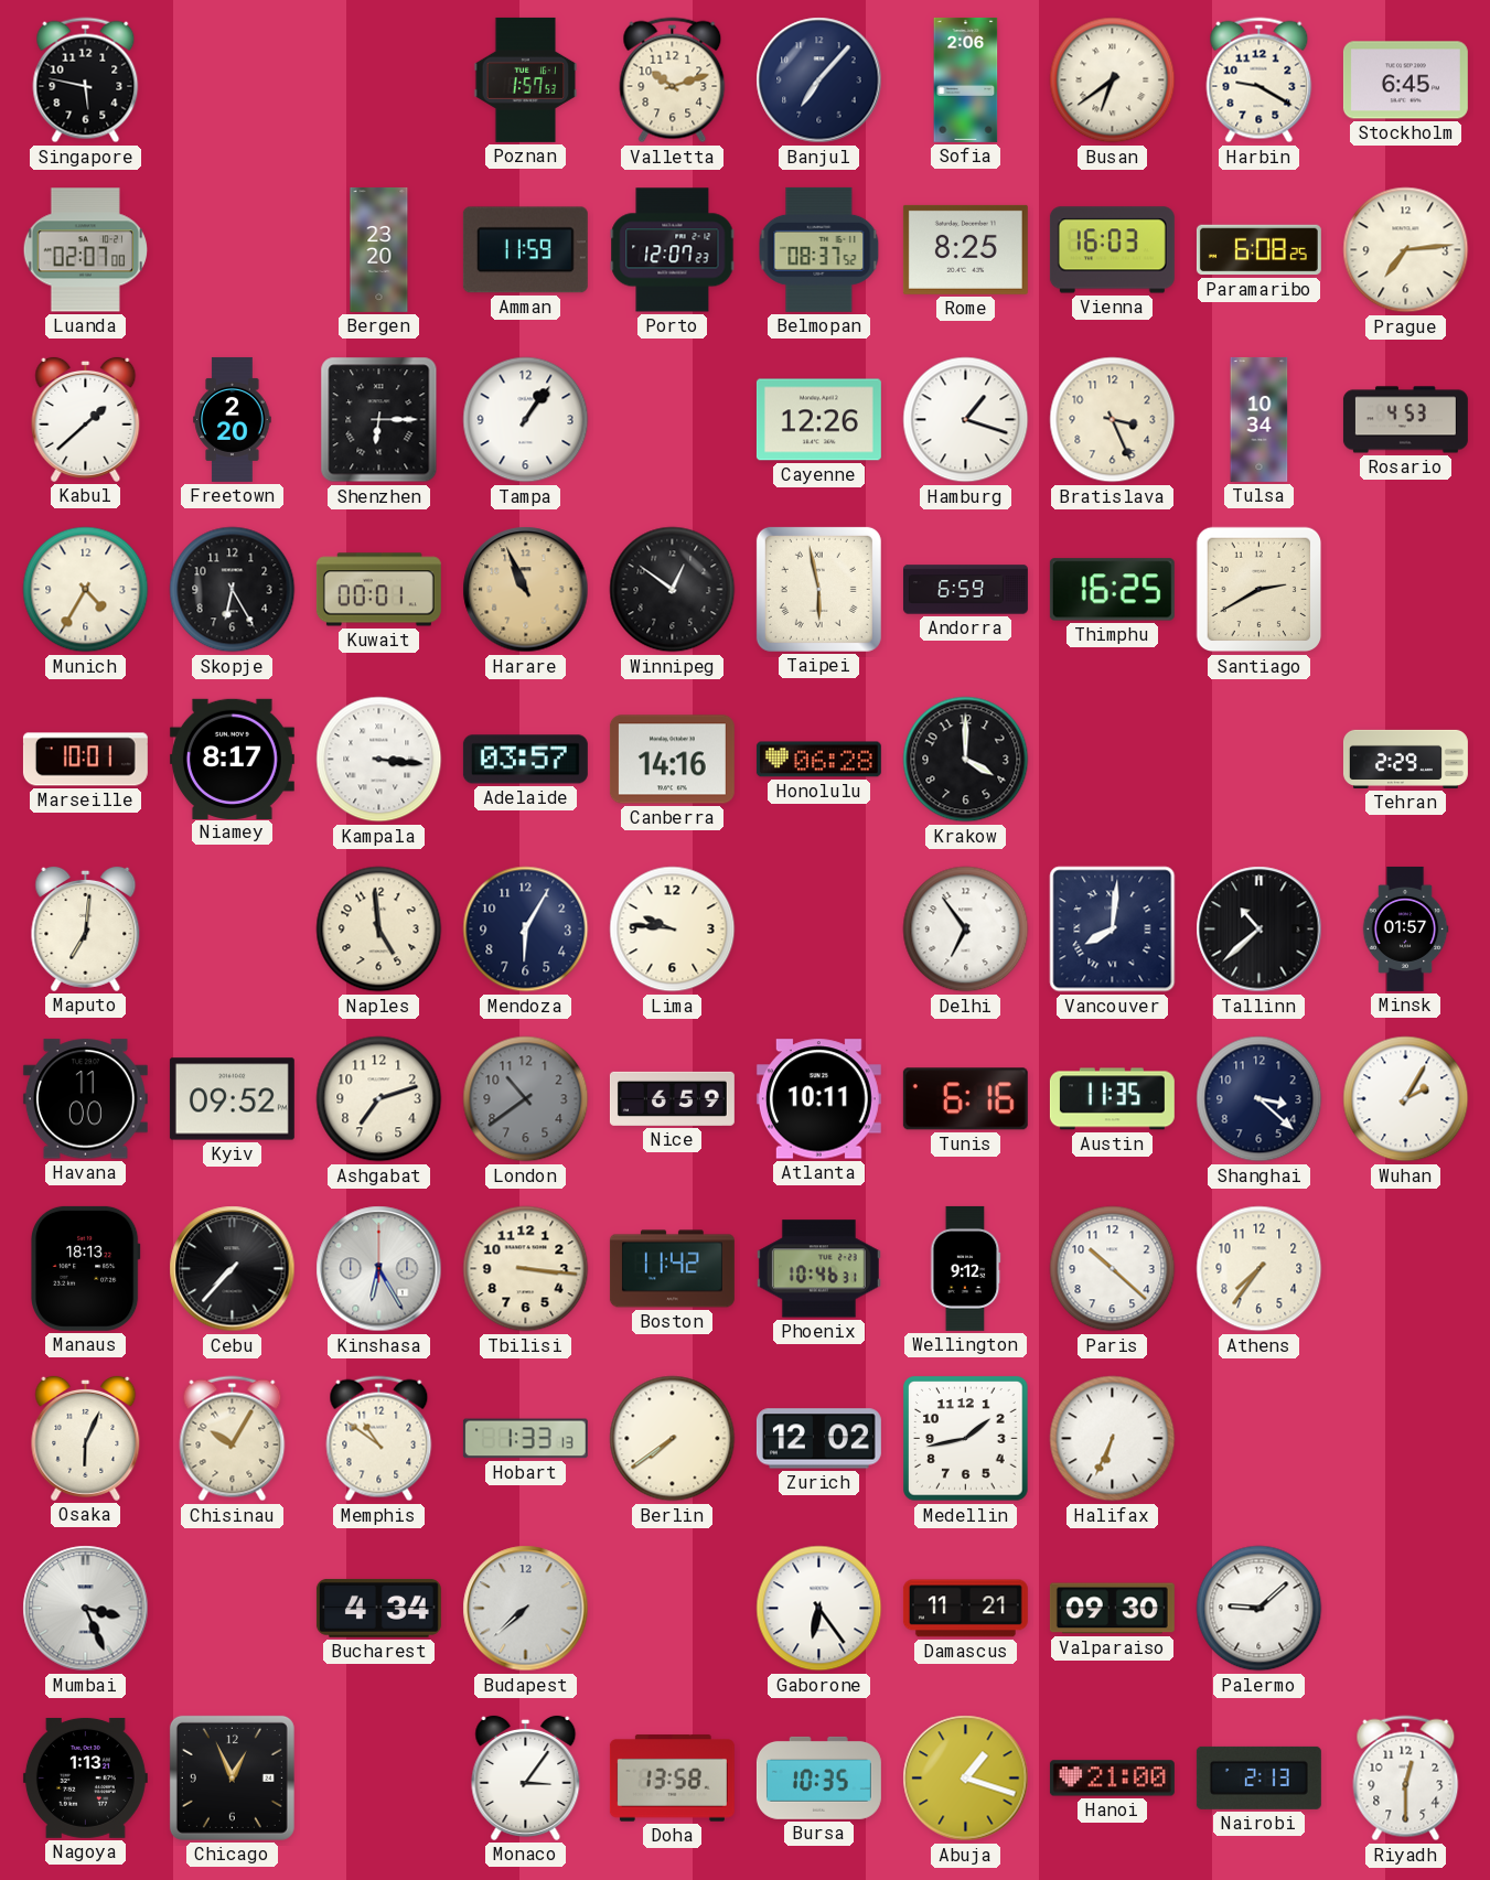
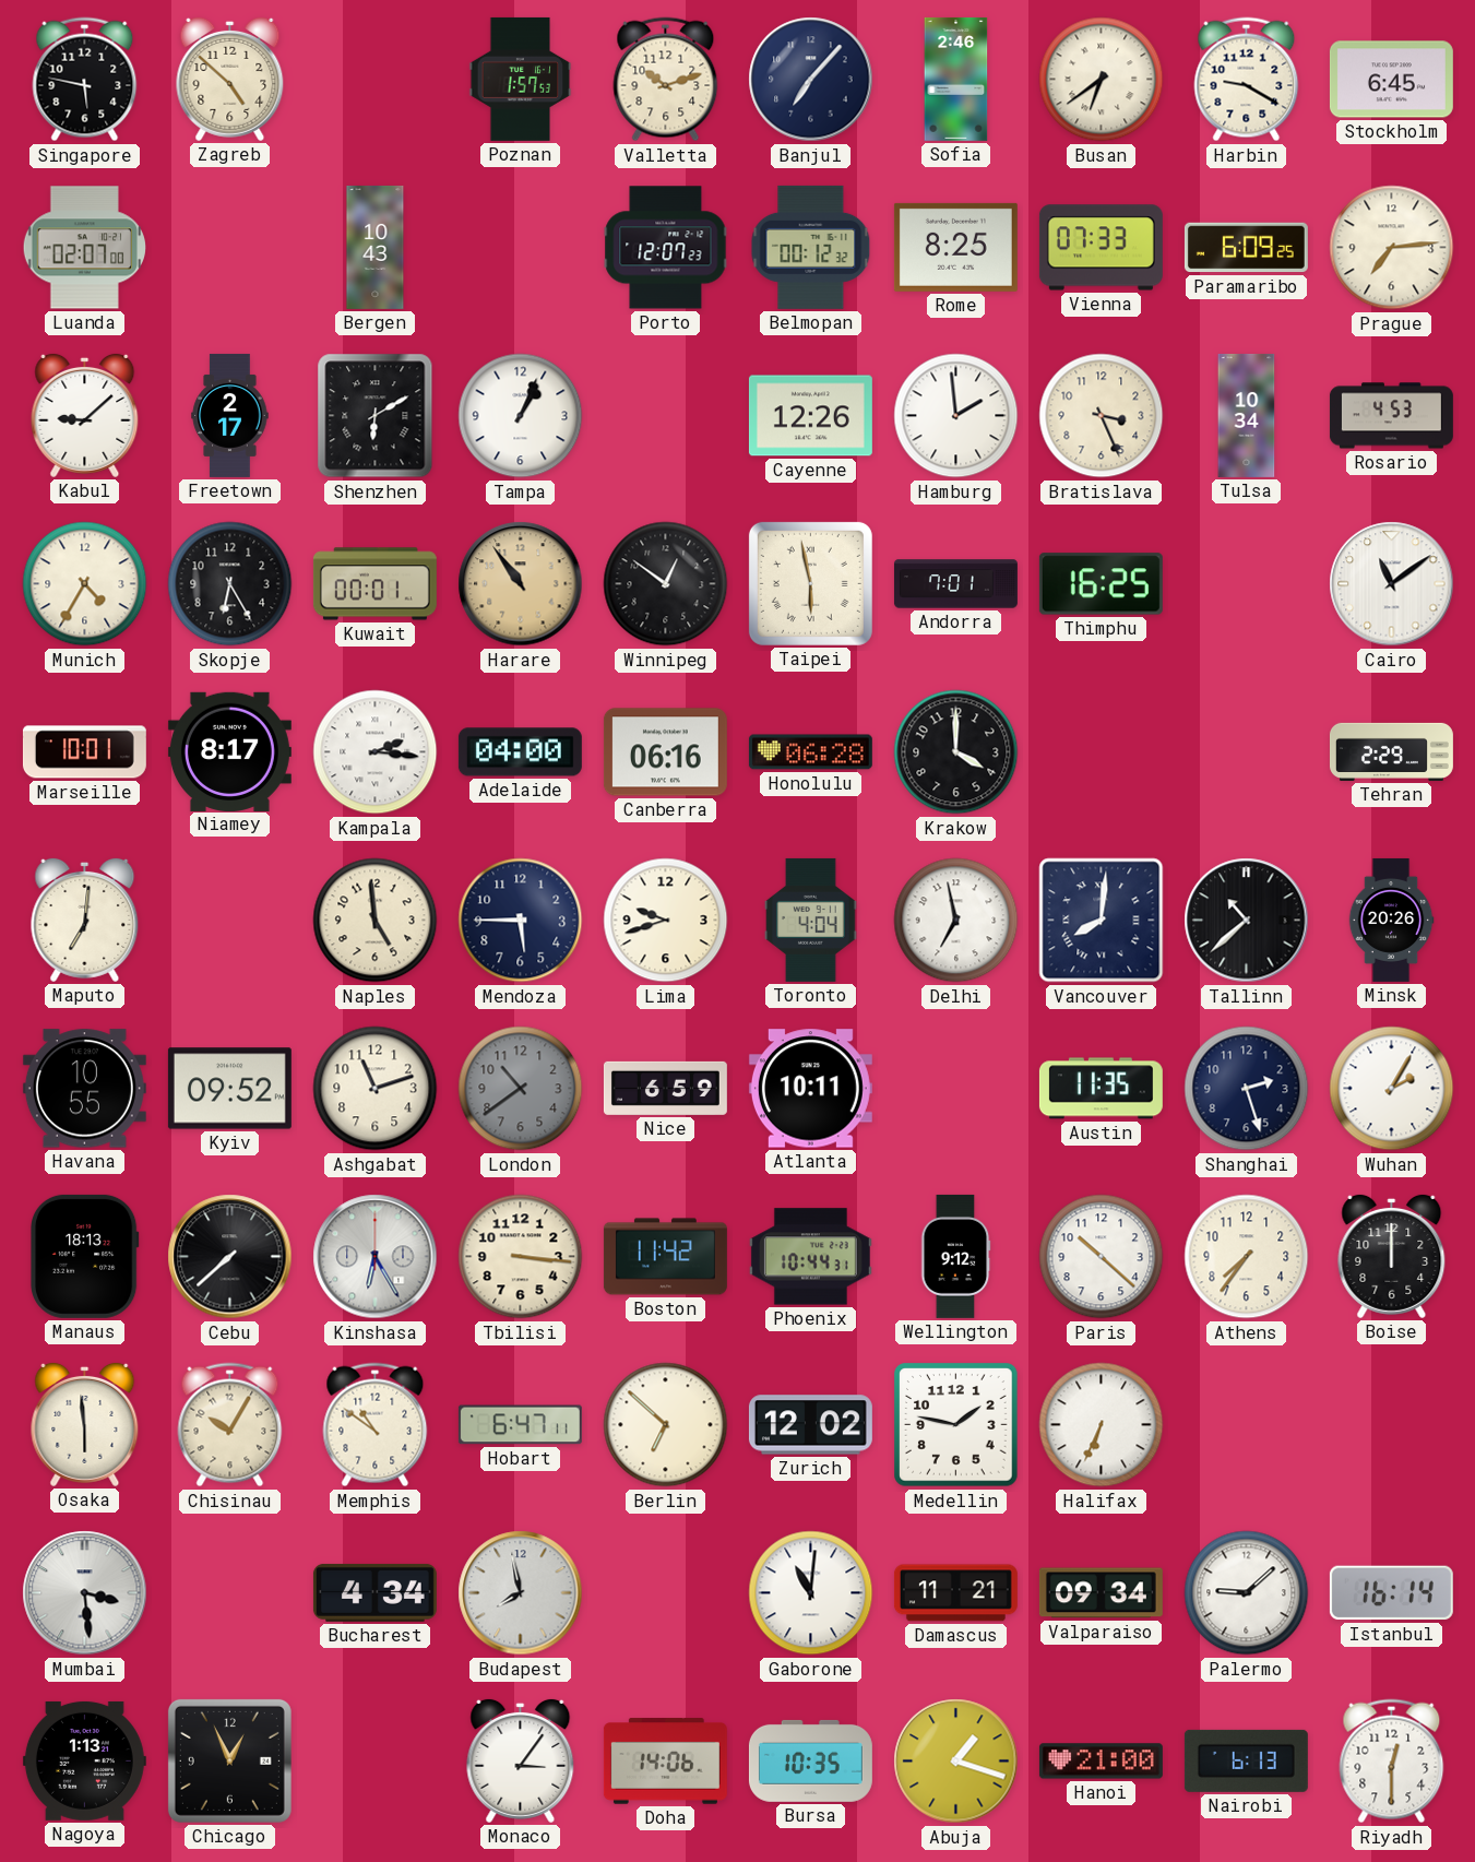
Zagreb: none -> 4:52 (230, 79)
Sofia: 2:06 -> 2:46 (956, 79)
Bergen: 23:20 -> 10:43 (376, 247)
Amman: 11:59 -> none (525, 250)
Belmopan: 08:37 -> 00:12 (811, 247)
Vienna: 16:03 -> 07:33 (1101, 248)
Paramaribo: 6:08 -> 6:09 (1246, 248)
Kabul: 1:38 -> 9:08 (85, 415)
Freetown: 2:20 -> 2:17 (230, 415)
Shenzhen: 6:15 -> 6:10 (376, 416)
Tampa: 1:06 -> 1:04 (521, 416)
Hamburg: 1:18 -> 1:59 (956, 416)
Harare: 10:56 -> 10:54 (521, 584)
Andorra: 6:59 -> 7:01 (955, 584)
Santiago: 2:40 -> none (1259, 590)
Cairo: none -> 11:09 (1392, 584)
Kampala: 3:16 -> 2:16 (376, 752)
Adelaide: 03:57 -> 04:00 (520, 752)
Canberra: 14:16 -> 06:16 (665, 752)
Mendoza: 6:05 -> 5:45 (521, 921)
Lima: 9:46 -> 9:42 (666, 921)
Toronto: none -> 4:04 (811, 920)
Delhi: 6:54 -> 6:58 (956, 921)
Minsk: 01:57 -> 20:26 (1391, 920)
Havana: 11:00 -> 10:55 (84, 1089)
Ashgabat: 7:12 -> 11:12 (376, 1089)
Tunis: 6:16 -> none (965, 1099)
Shanghai: 3:22 -> 2:27 (1247, 1089)
Cebu: 7:37 -> 7:38 (230, 1257)
Phoenix: 10:46 -> 10:44 (810, 1257)
Boise: none -> 12:00 (1392, 1256)
Osaka: 6:04 -> 5:59 (85, 1424)
Hobart: 1:33 -> 6:47 (520, 1425)
Berlin: 7:39 -> 6:52 (666, 1425)
Medellin: 1:43 -> 1:47 (956, 1425)
Mumbai: 3:26 -> 3:29 (85, 1593)
Budapest: 7:38 -> 7:58 (521, 1593)
Gaborone: 6:24 -> 11:01 (811, 1593)
Valparaiso: 09:30 -> 09:34 (1101, 1593)
Istanbul: none -> 16:14 (1391, 1593)
Doha: 13:58 -> 14:06 (665, 1762)
Nairobi: 2:13 -> 6:13 (1246, 1760)
